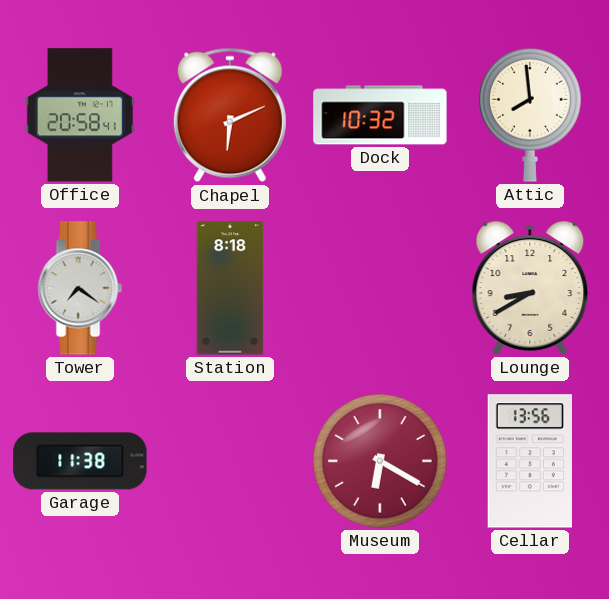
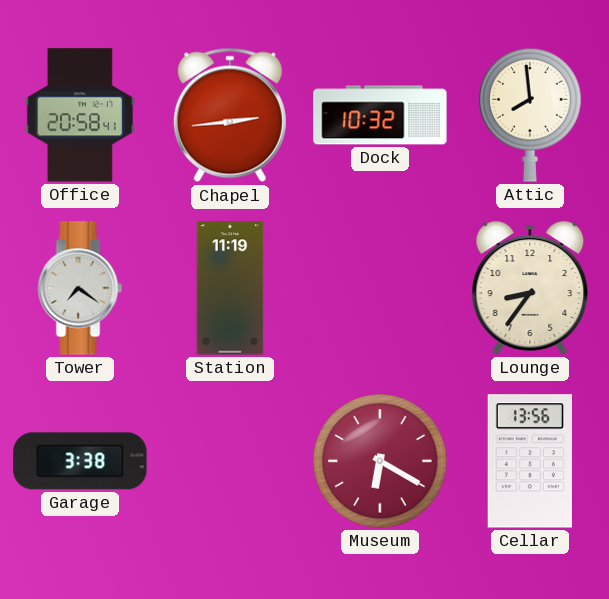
Chapel: 6:11 -> 2:44 (230, 115)
Station: 8:18 -> 11:19 (230, 288)
Lounge: 8:40 -> 8:36 (530, 288)
Garage: 11:38 -> 3:38 (80, 461)
